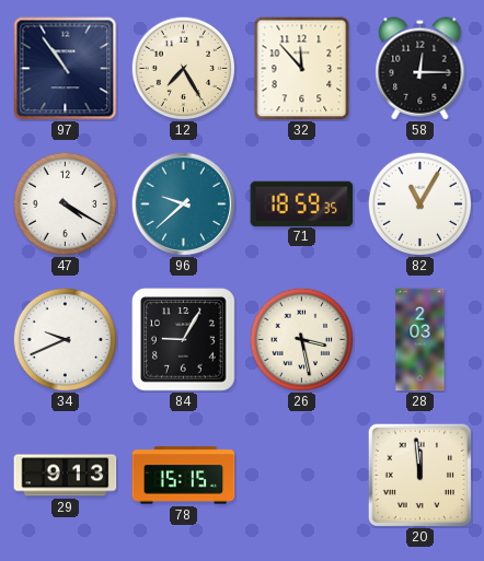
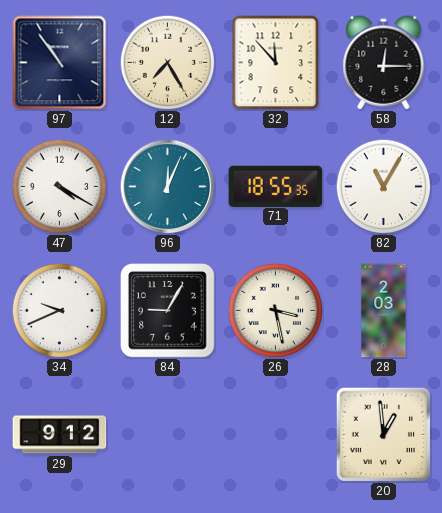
96: 9:38 -> 12:04 (167, 186)
71: 18:59 -> 18:55 (276, 186)
29: 9:13 -> 9:12 (60, 435)
78: 15:15 -> none (184, 476)
20: 11:59 -> 12:59 (383, 434)
